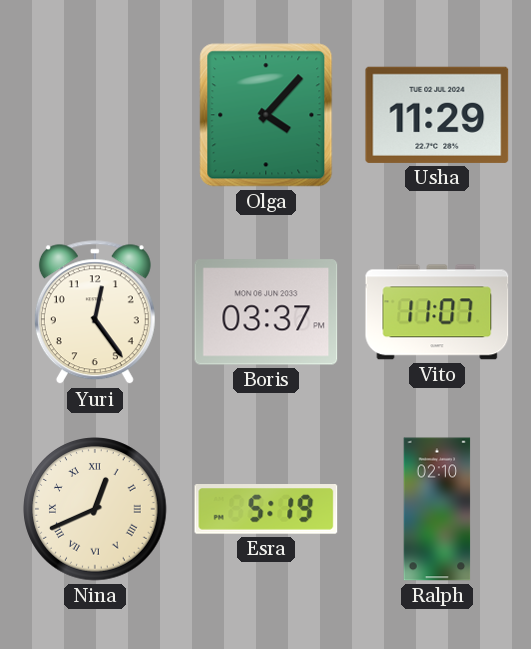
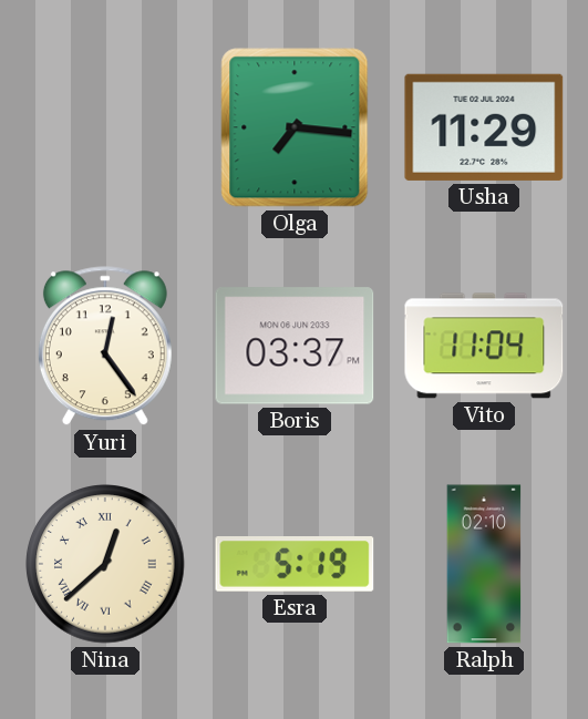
Olga: 4:07 -> 7:16 (295, 127)
Vito: 11:07 -> 11:04 (484, 346)
Nina: 12:41 -> 12:38 (105, 564)
